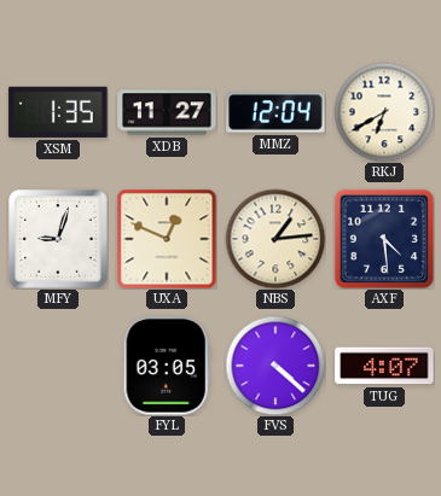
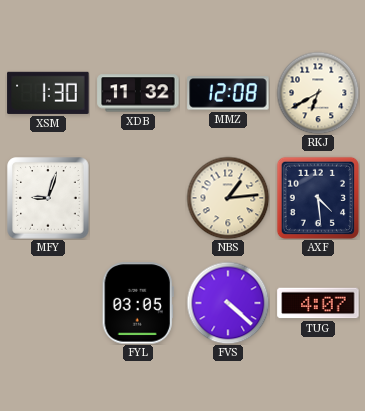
XSM: 1:35 -> 1:30 (48, 93)
XDB: 11:27 -> 11:32 (138, 93)
MMZ: 12:04 -> 12:08 (228, 93)
UXA: 12:49 -> none (167, 239)
